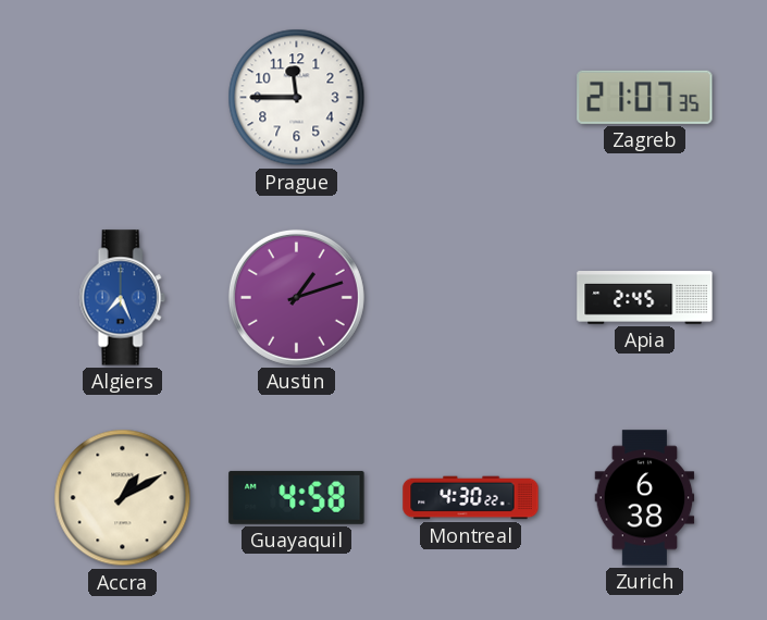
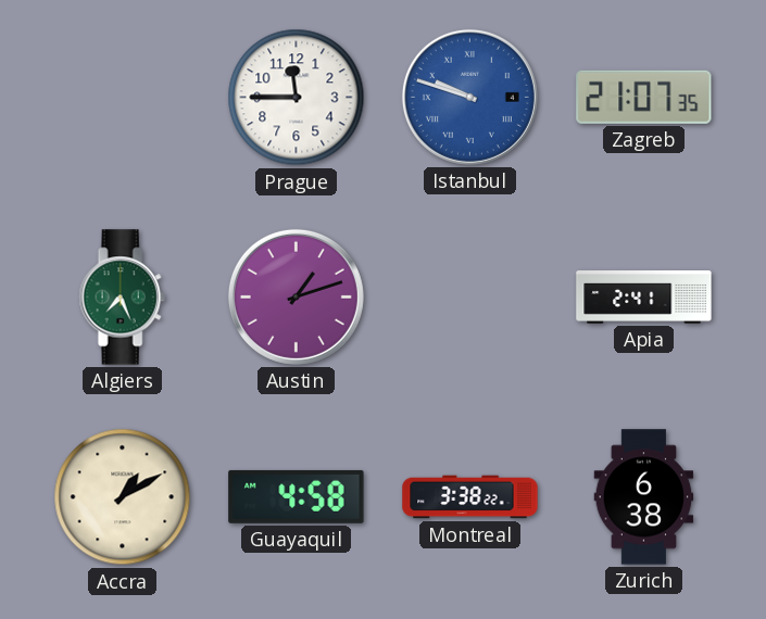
Istanbul: none -> 9:48 (469, 97)
Algiers dial: blue -> green (122, 298)
Apia: 2:45 -> 2:41 (644, 298)
Montreal: 4:30 -> 3:38 (470, 497)
